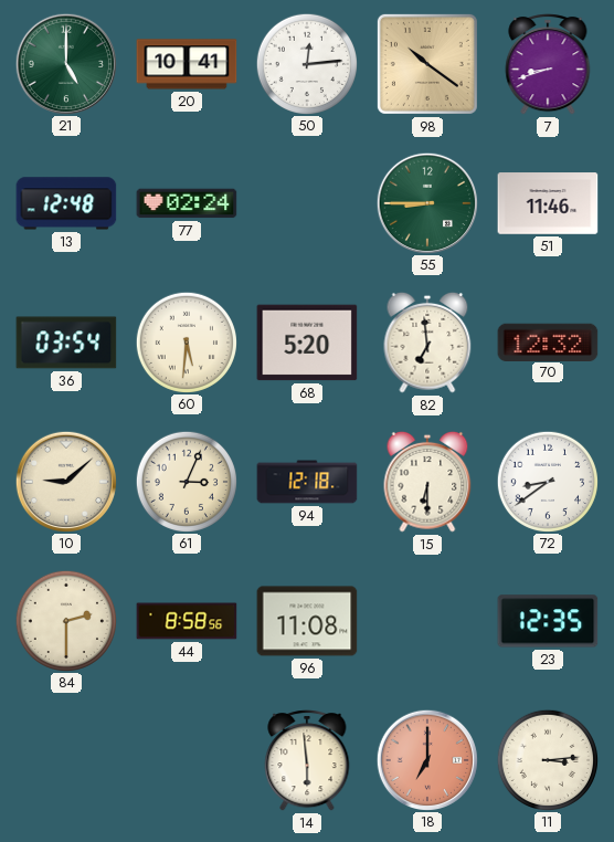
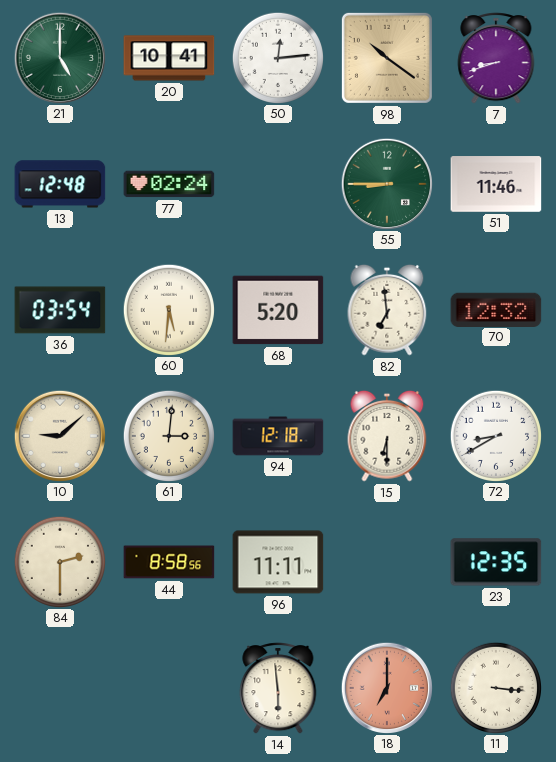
61: 3:04 -> 3:01 (168, 435)
72: 8:39 -> 8:40 (495, 435)
96: 11:08 -> 11:11 (278, 562)
11: 3:14 -> 3:16 (495, 687)
